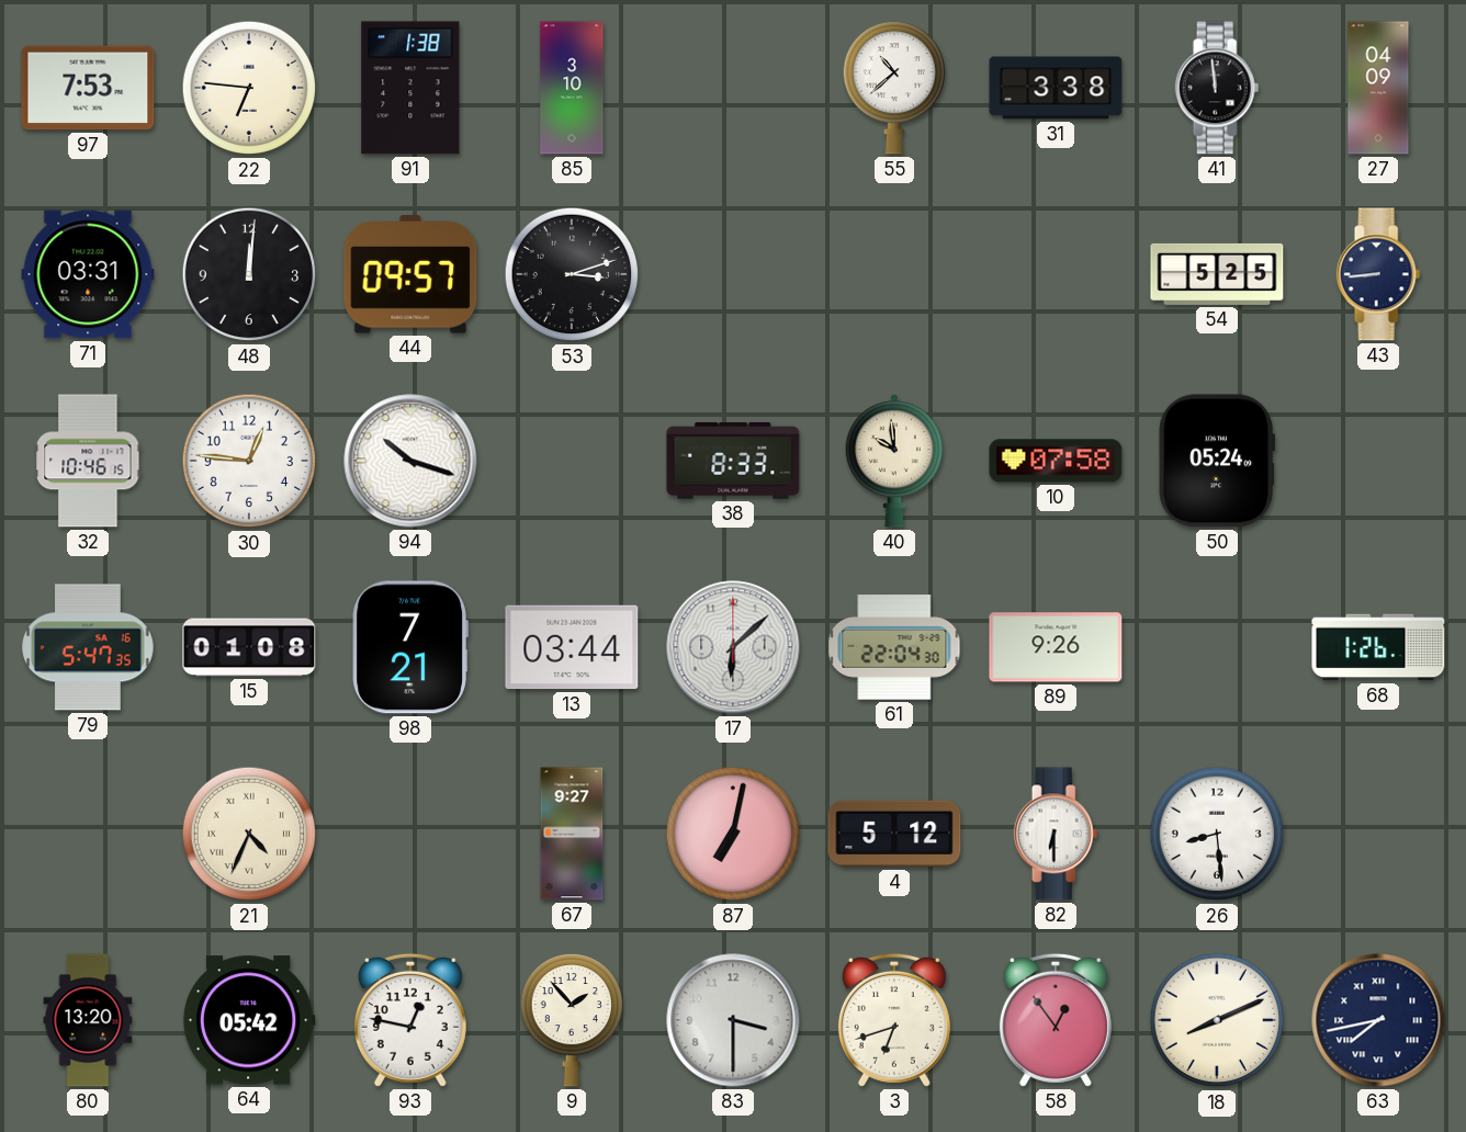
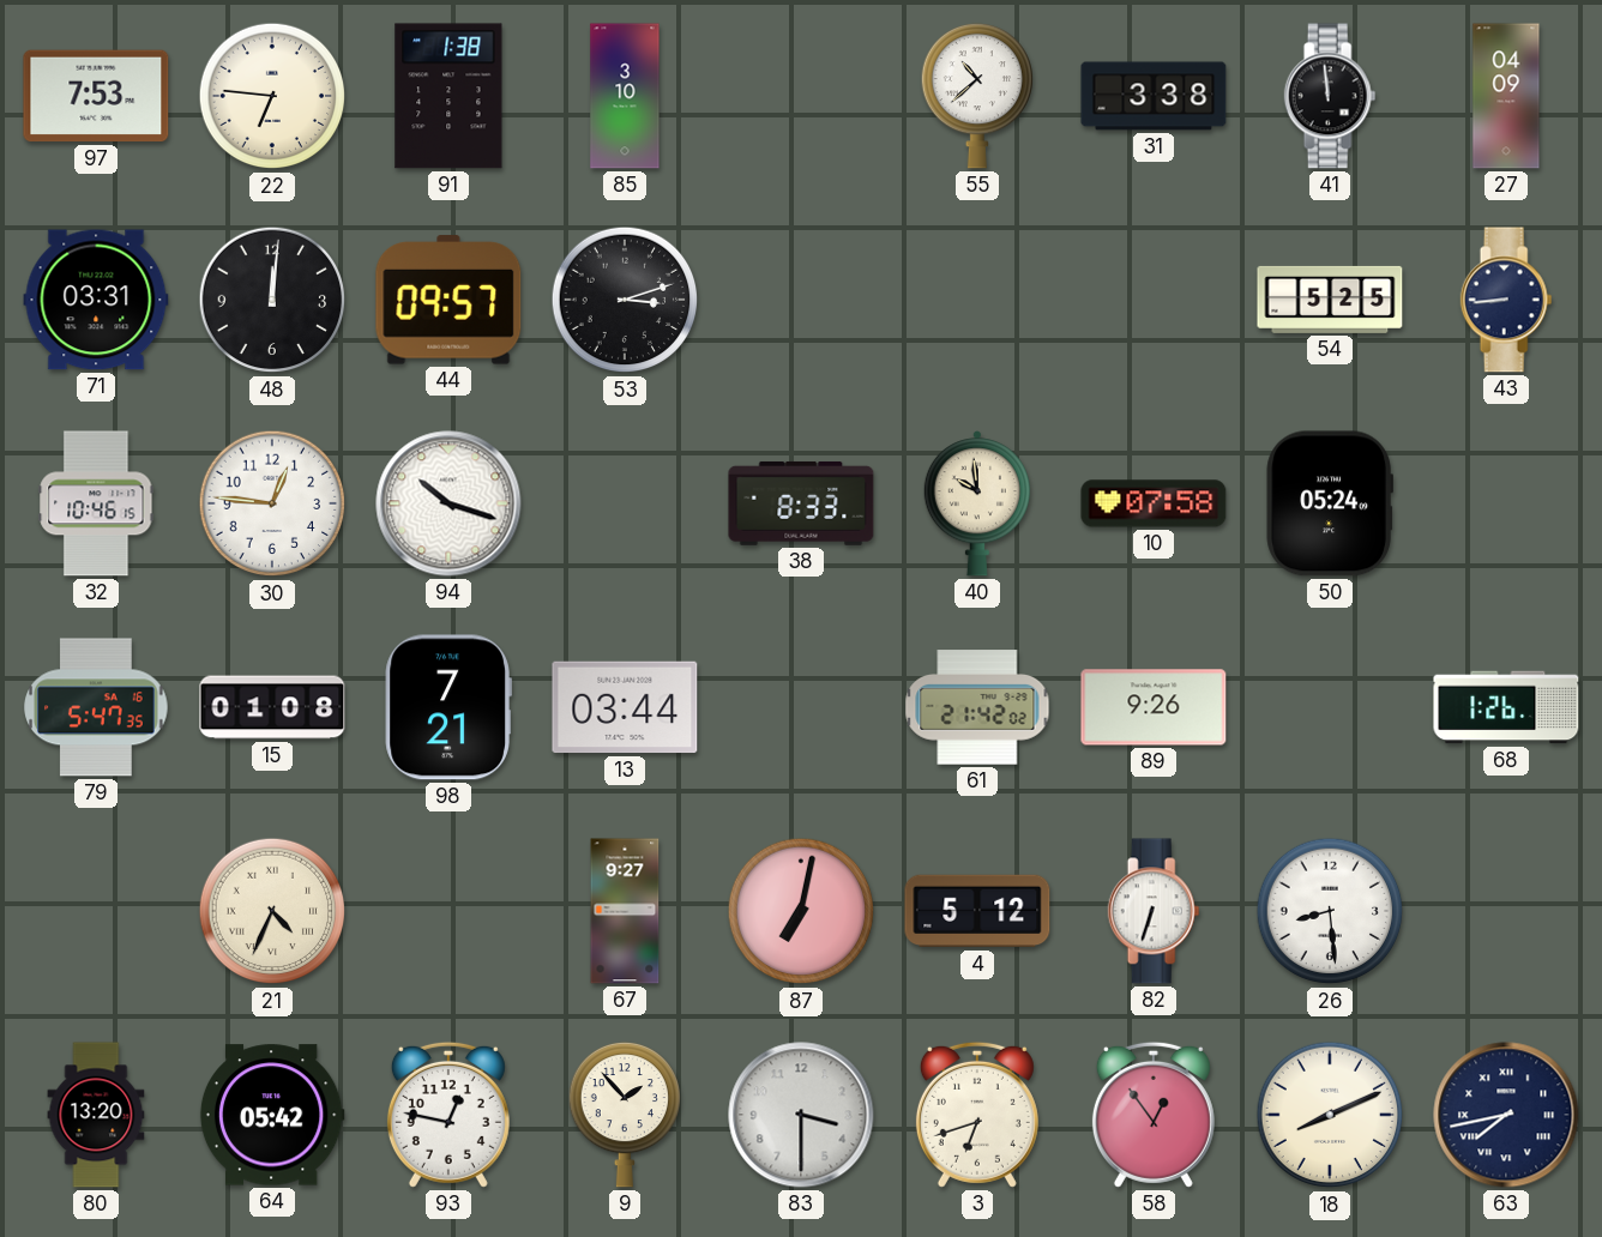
17: 6:08 -> none (733, 647)
61: 22:04 -> 21:42 (977, 707)
82: 6:30 -> 6:33 (1154, 911)
